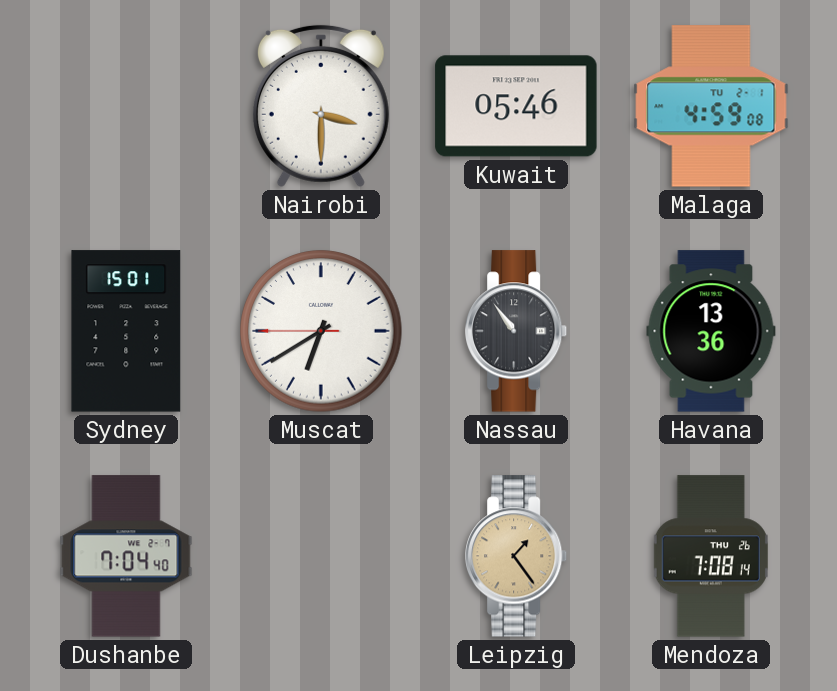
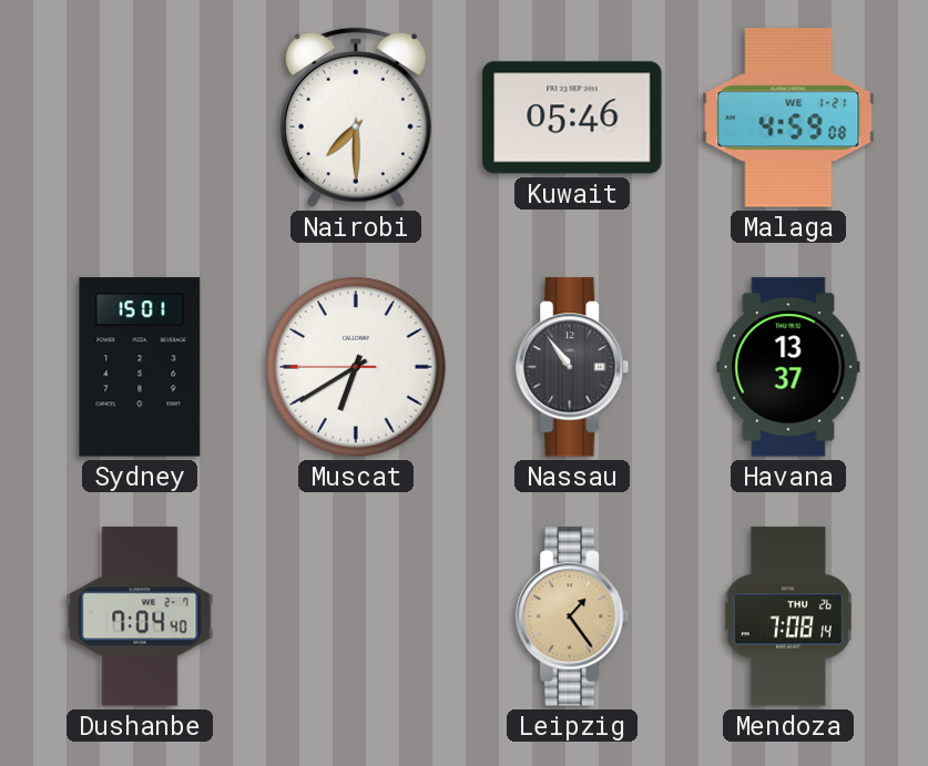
Nairobi: 3:30 -> 7:30 (356, 118)
Malaga date: TU 2-1 -> WE 1-21 (788, 118)
Havana: 13:36 -> 13:37 (788, 367)
